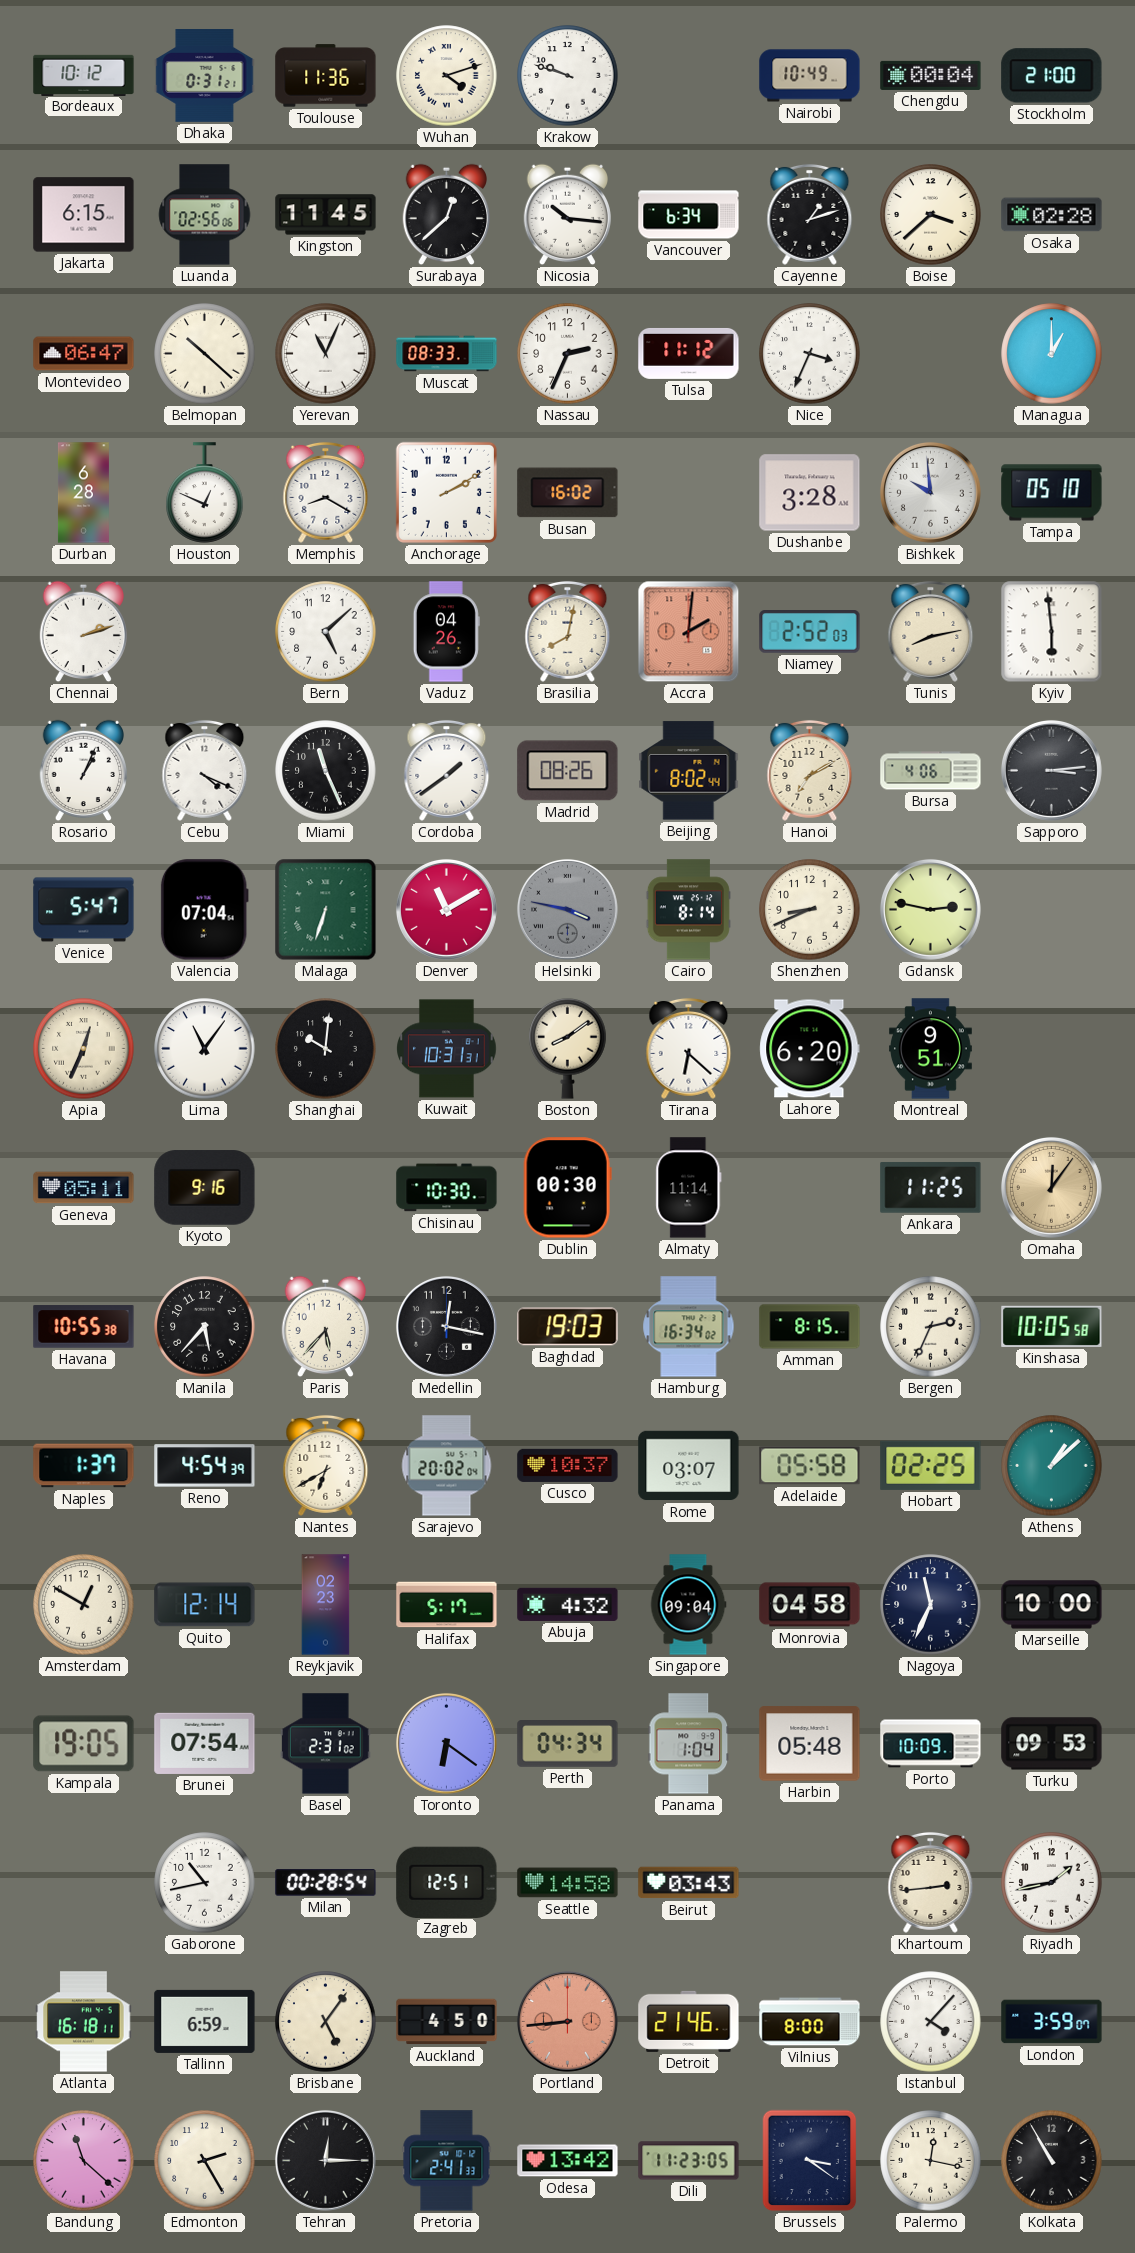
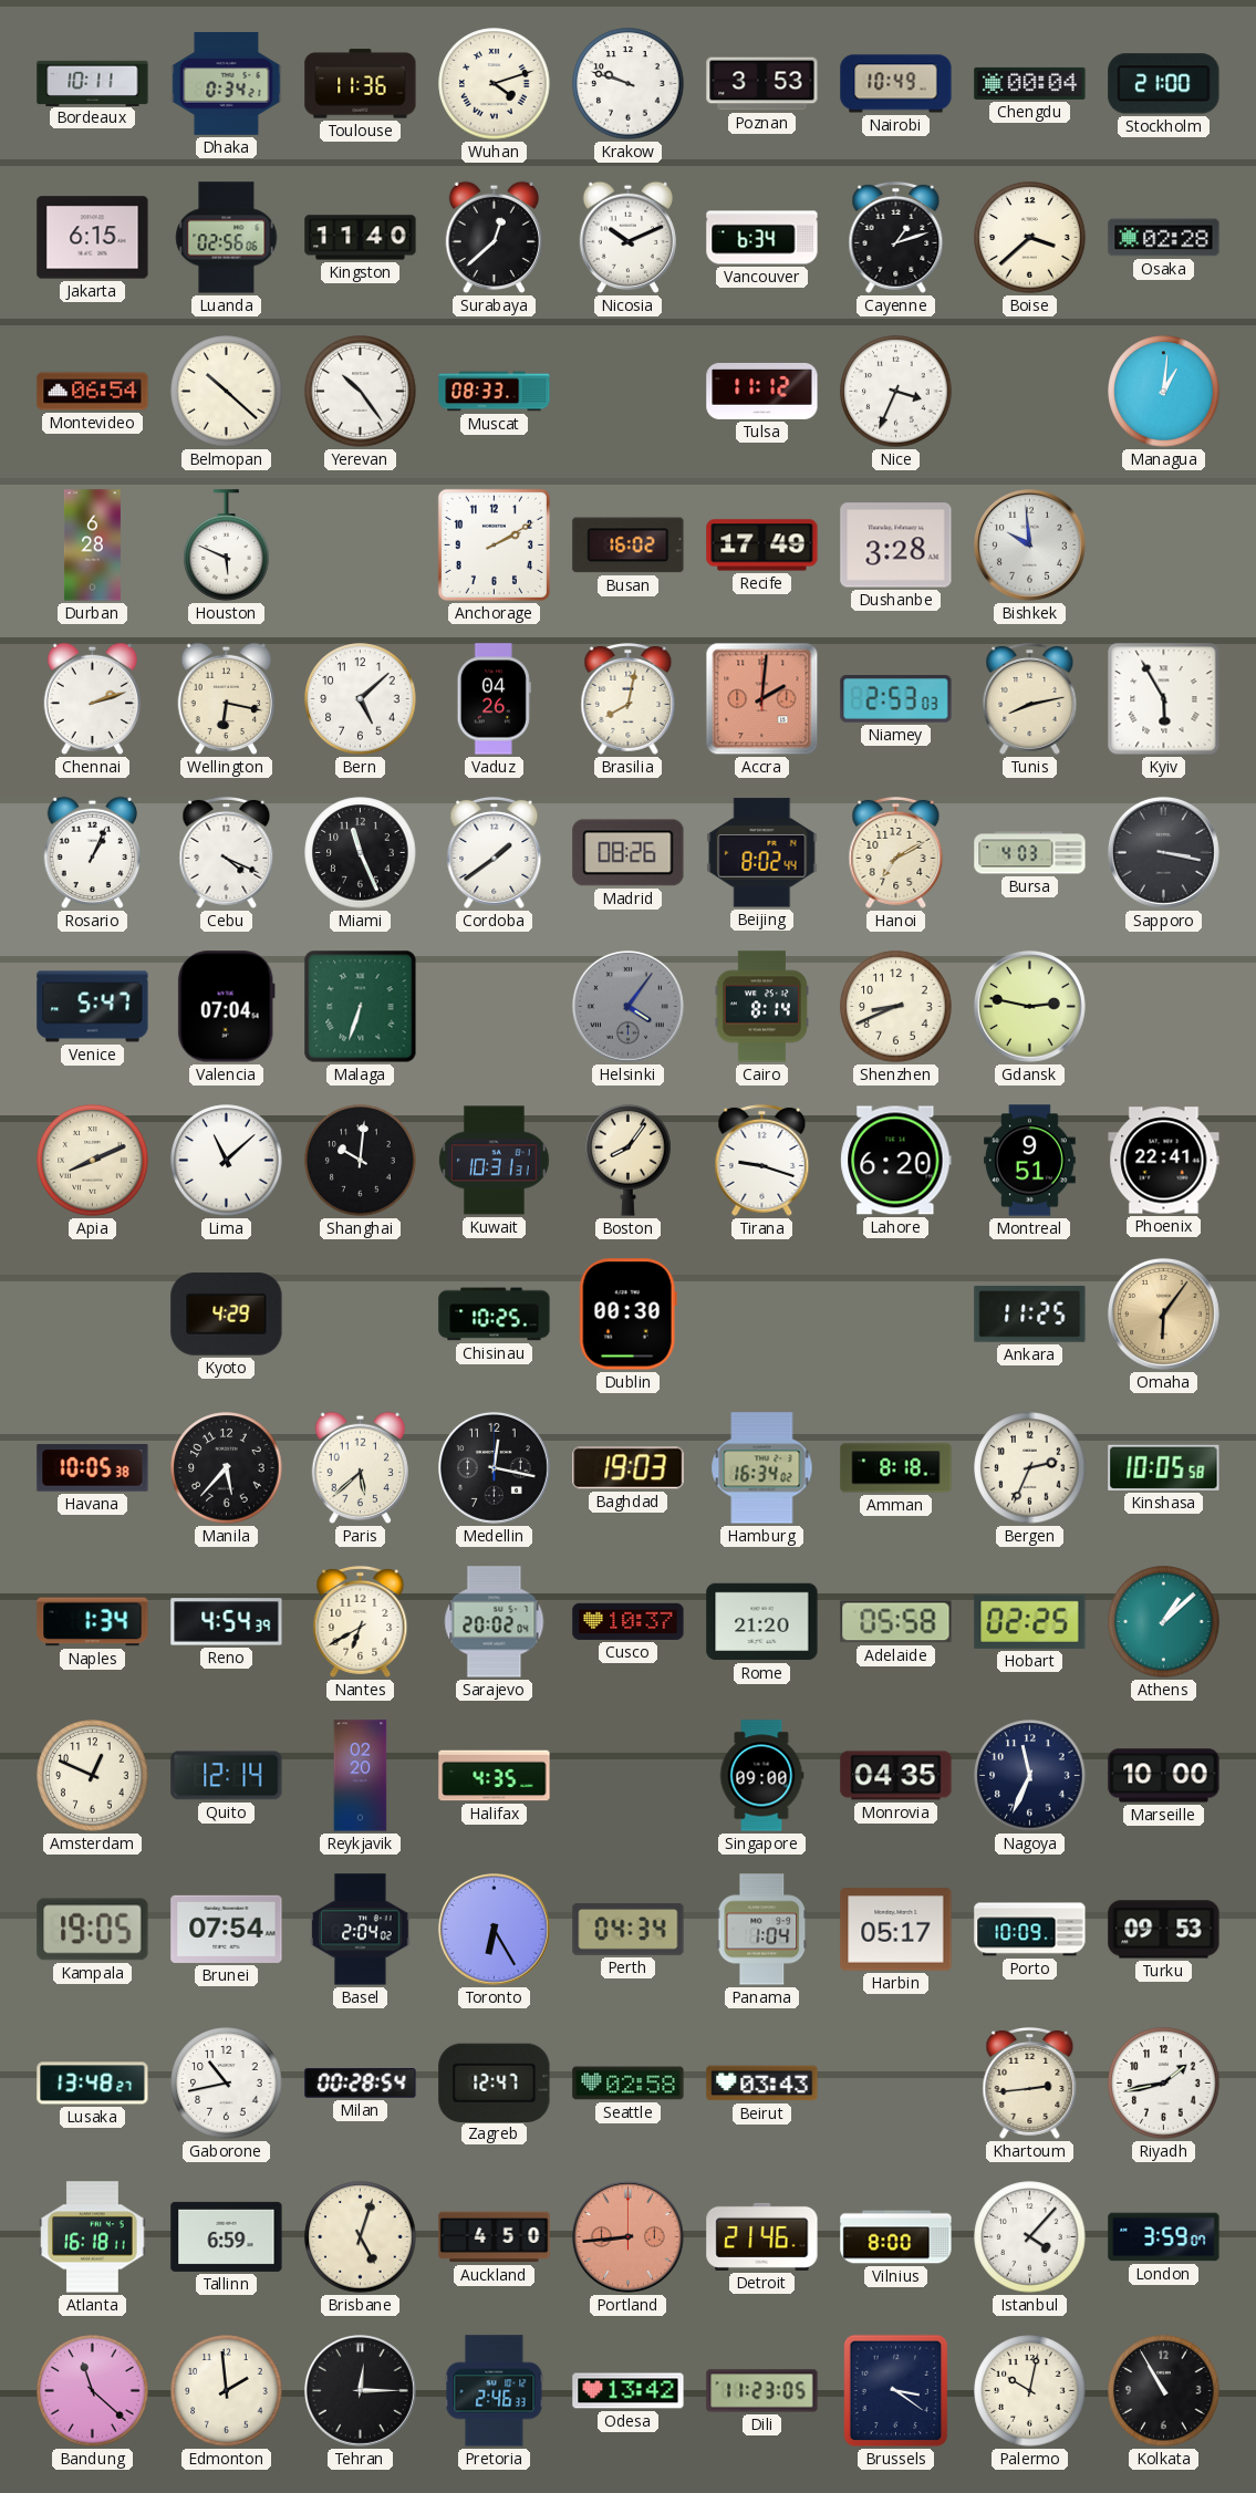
Bordeaux: 10:12 -> 10:11 (93, 83)
Dhaka: 0:31 -> 0:34 (227, 84)
Poznan: none -> 3:53 (762, 84)
Kingston: 11:45 -> 11:40 (361, 238)
Nicosia: 10:16 -> 10:11 (627, 238)
Montevideo: 06:47 -> 06:54 (93, 392)
Yerevan: 11:04 -> 10:24 (361, 392)
Nassau: 2:34 -> none (568, 354)
Managua: 1:00 -> 1:01 (1164, 392)
Houston: 12:49 -> 5:49 (227, 546)
Memphis: 8:20 -> none (326, 492)
Recife: none -> 17:49 (762, 546)
Tampa: 05:10 -> none (1052, 493)
Wellington: none -> 6:17 (226, 699)
Niamey: 2:52 -> 2:53 (896, 699)
Kyiv: 5:59 -> 5:55 (1164, 699)
Bursa: 4:06 -> 4:03 (1030, 853)
Sapporo: 3:14 -> 3:17 (1163, 852)
Denver: 11:10 -> none (446, 909)
Helsinki: 3:47 -> 4:06 (627, 1006)
Apia: 12:34 -> 8:11 (93, 1161)
Lima: 11:06 -> 11:08 (227, 1161)
Boston: 8:09 -> 8:06 (629, 1160)
Tirana: 6:22 -> 9:18 (762, 1160)
Phoenix: none -> 22:41 (1164, 1161)
Geneva: 05:11 -> none (84, 1188)
Kyoto: 9:16 -> 4:29 (227, 1315)
Chisinau: 10:30 -> 10:25 (495, 1315)
Almaty: 11:14 -> none (689, 1188)
Omaha: 12:06 -> 6:06 (1163, 1313)
Havana: 10:55 -> 10:05 (93, 1468)
Paris: 5:37 -> 5:38 (360, 1468)
Amman: 8:15 -> 8:18 (896, 1468)
Naples: 1:37 -> 1:34 (93, 1622)
Rome: 03:07 -> 21:20 (762, 1622)
Amsterdam: 12:50 -> 12:49 (93, 1776)
Reykjavik: 02:23 -> 02:20 (361, 1776)
Halifax: 5:17 -> 4:35 (495, 1776)
Abuja: 4:32 -> none (568, 1604)
Singapore: 09:04 -> 09:00 (761, 1776)
Monrovia: 04:58 -> 04:35 (896, 1776)
Basel: 2:31 -> 2:04 (361, 1930)
Toronto: 6:21 -> 6:25 (494, 1929)
Harbin: 05:48 -> 05:17 (896, 1930)
Lusaka: none -> 13:48 (93, 2084)
Zagreb: 12:51 -> 12:47 (495, 2082)
Seattle: 14:58 -> 02:58 (629, 2084)
Brisbane: 5:06 -> 5:03 (361, 2237)
Edmonton: 2:25 -> 1:59 (227, 2391)
Pretoria: 2:41 -> 2:46 (495, 2391)
Palermo: 12:17 -> 10:02 (1030, 2391)
